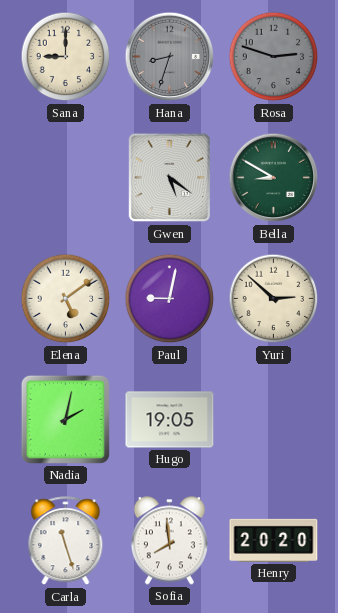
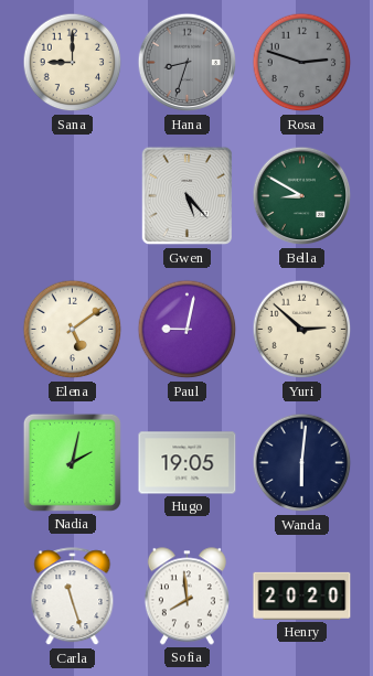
Gwen: 5:21 -> 5:23 (188, 196)
Wanda: none -> 6:01 (302, 463)
